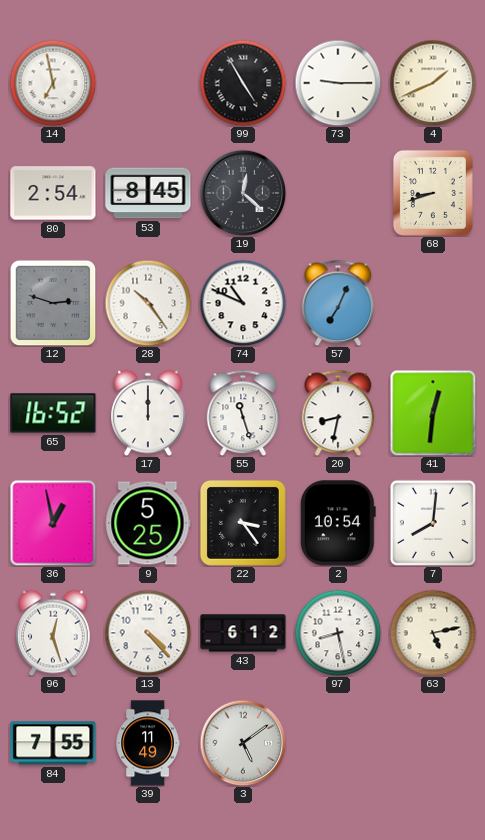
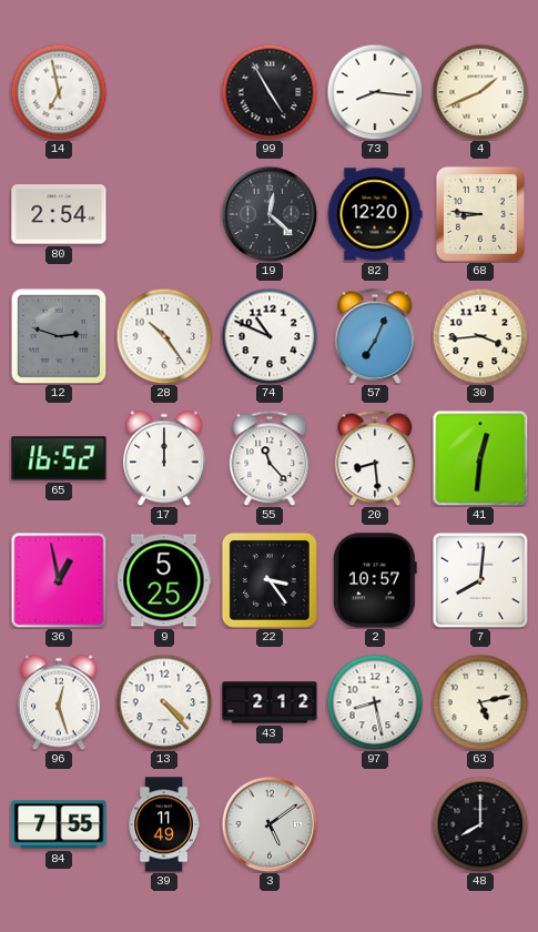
73: 9:15 -> 8:16 (375, 92)
53: 8:45 -> none (148, 193)
82: none -> 12:20 (375, 214)
68: 8:42 -> 8:46 (480, 214)
30: none -> 3:44 (480, 336)
55: 11:27 -> 11:23 (270, 458)
20: 8:32 -> 8:29 (375, 458)
2: 10:54 -> 10:57 (375, 580)
43: 6:12 -> 2:12 (270, 702)
48: none -> 8:00 (480, 824)
